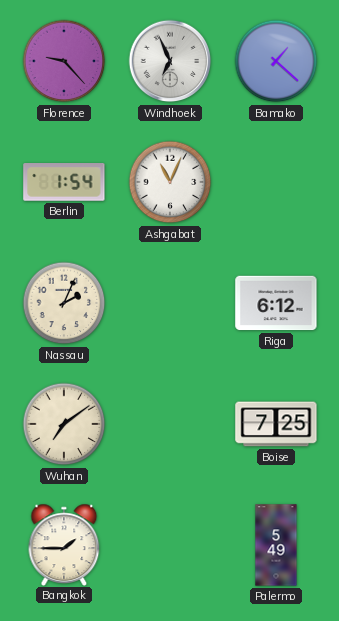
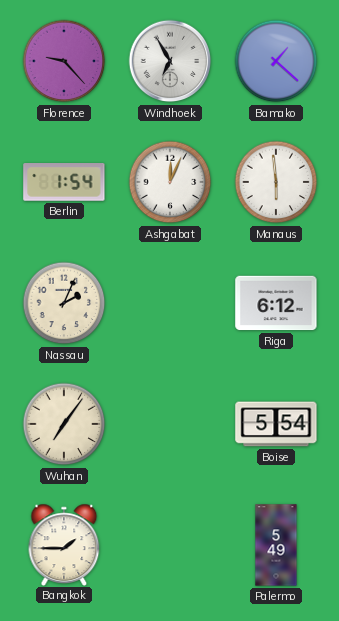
Windhoek: 6:56 -> 6:55 (170, 61)
Ashgabat: 11:04 -> 12:04 (170, 182)
Manaus: none -> 5:59 (276, 182)
Wuhan: 7:09 -> 7:06 (64, 424)
Boise: 7:25 -> 5:54 (276, 424)
